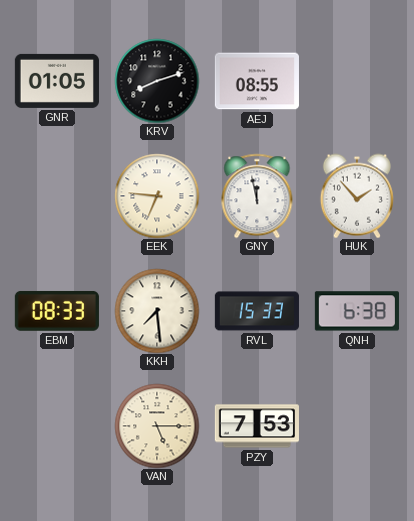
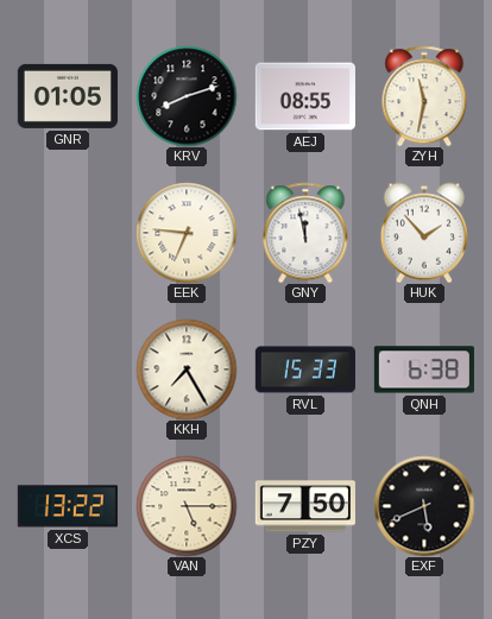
ZYH: none -> 11:32 (424, 96)
EBM: 08:33 -> none (57, 311)
KKH: 7:29 -> 7:25 (187, 369)
XCS: none -> 13:22 (68, 506)
PZY: 7:53 -> 7:50 (305, 506)
EXF: none -> 5:41 (424, 506)
